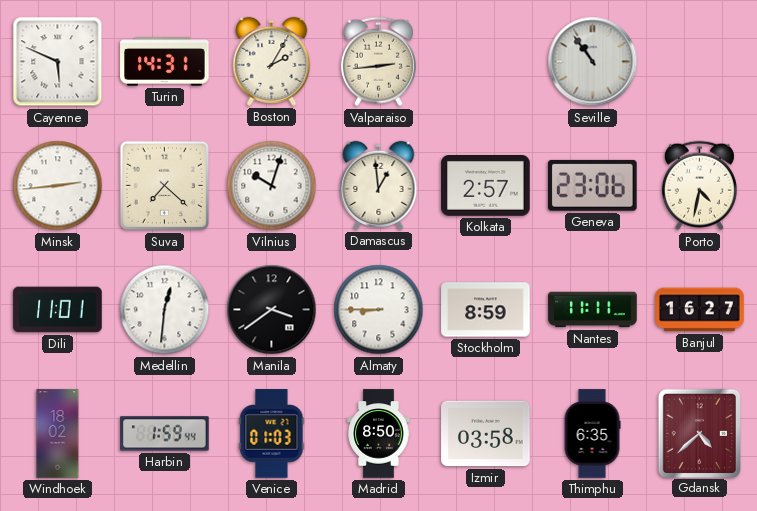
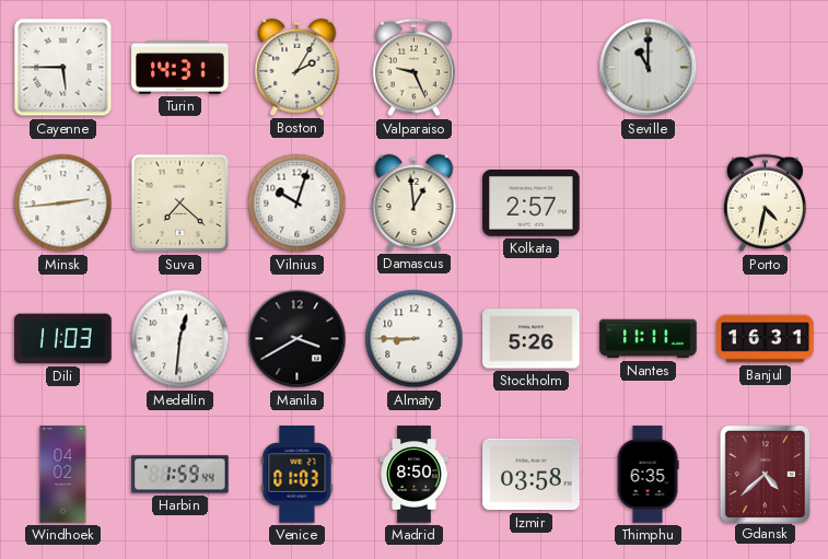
Cayenne: 5:49 -> 5:45 (63, 68)
Valparaiso: 2:44 -> 9:26 (413, 68)
Seville: 10:54 -> 11:00 (649, 68)
Geneva: 23:06 -> none (593, 185)
Dili: 11:01 -> 11:03 (63, 339)
Manila: 3:39 -> 3:40 (298, 339)
Stockholm: 8:59 -> 5:26 (532, 339)
Banjul: 16:27 -> 16:31 (766, 339)
Windhoek: 18:02 -> 04:02 (63, 475)
